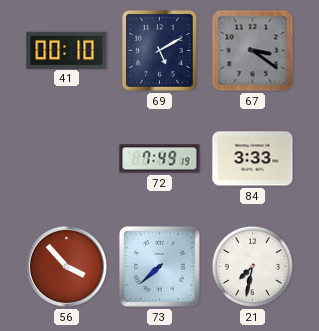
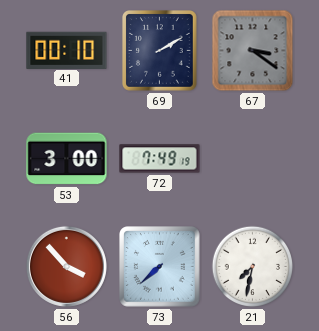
69: 5:10 -> 2:10 (160, 51)
53: none -> 3:00 (67, 159)
84: 3:33 -> none (253, 159)
